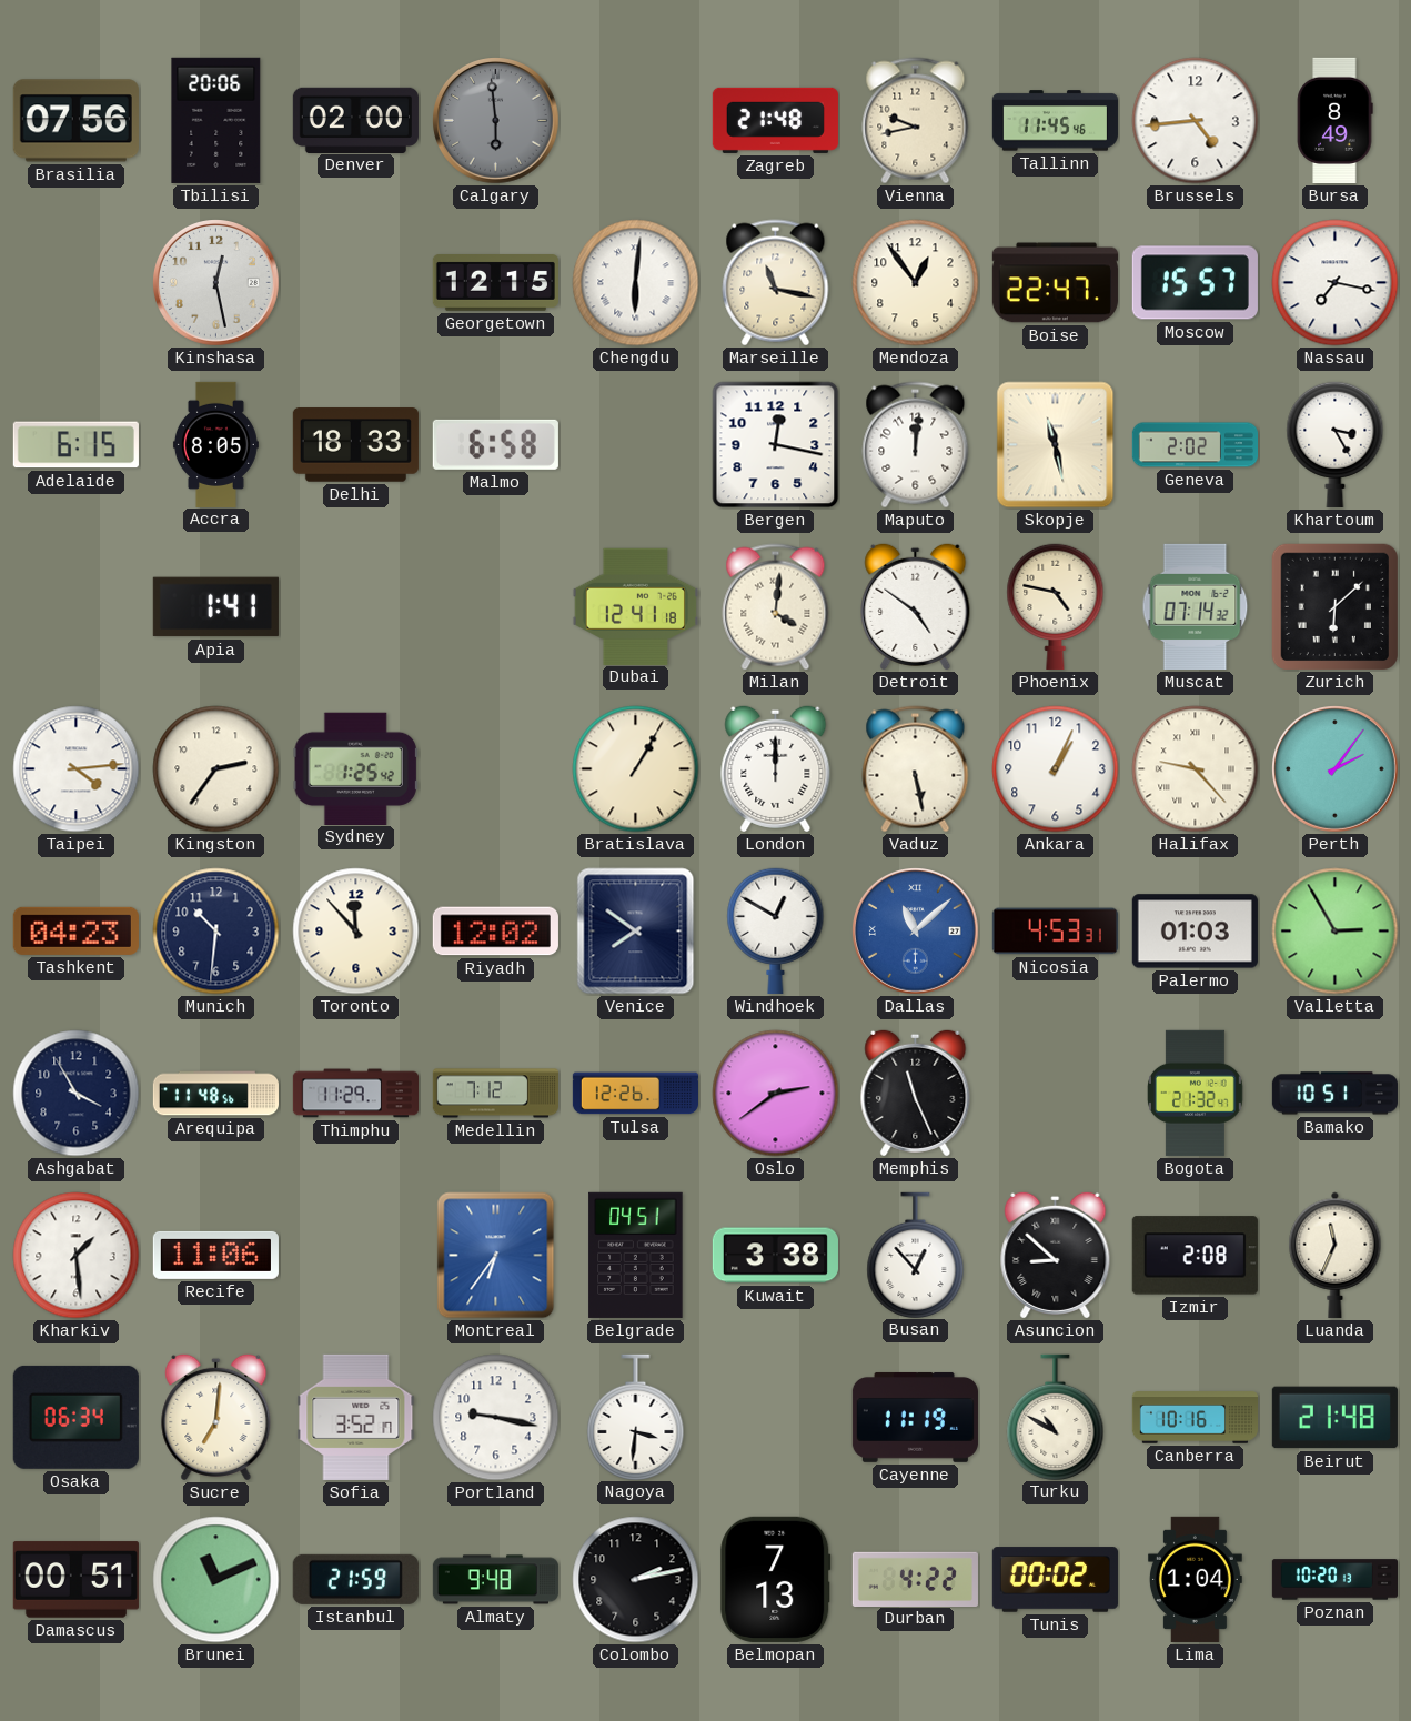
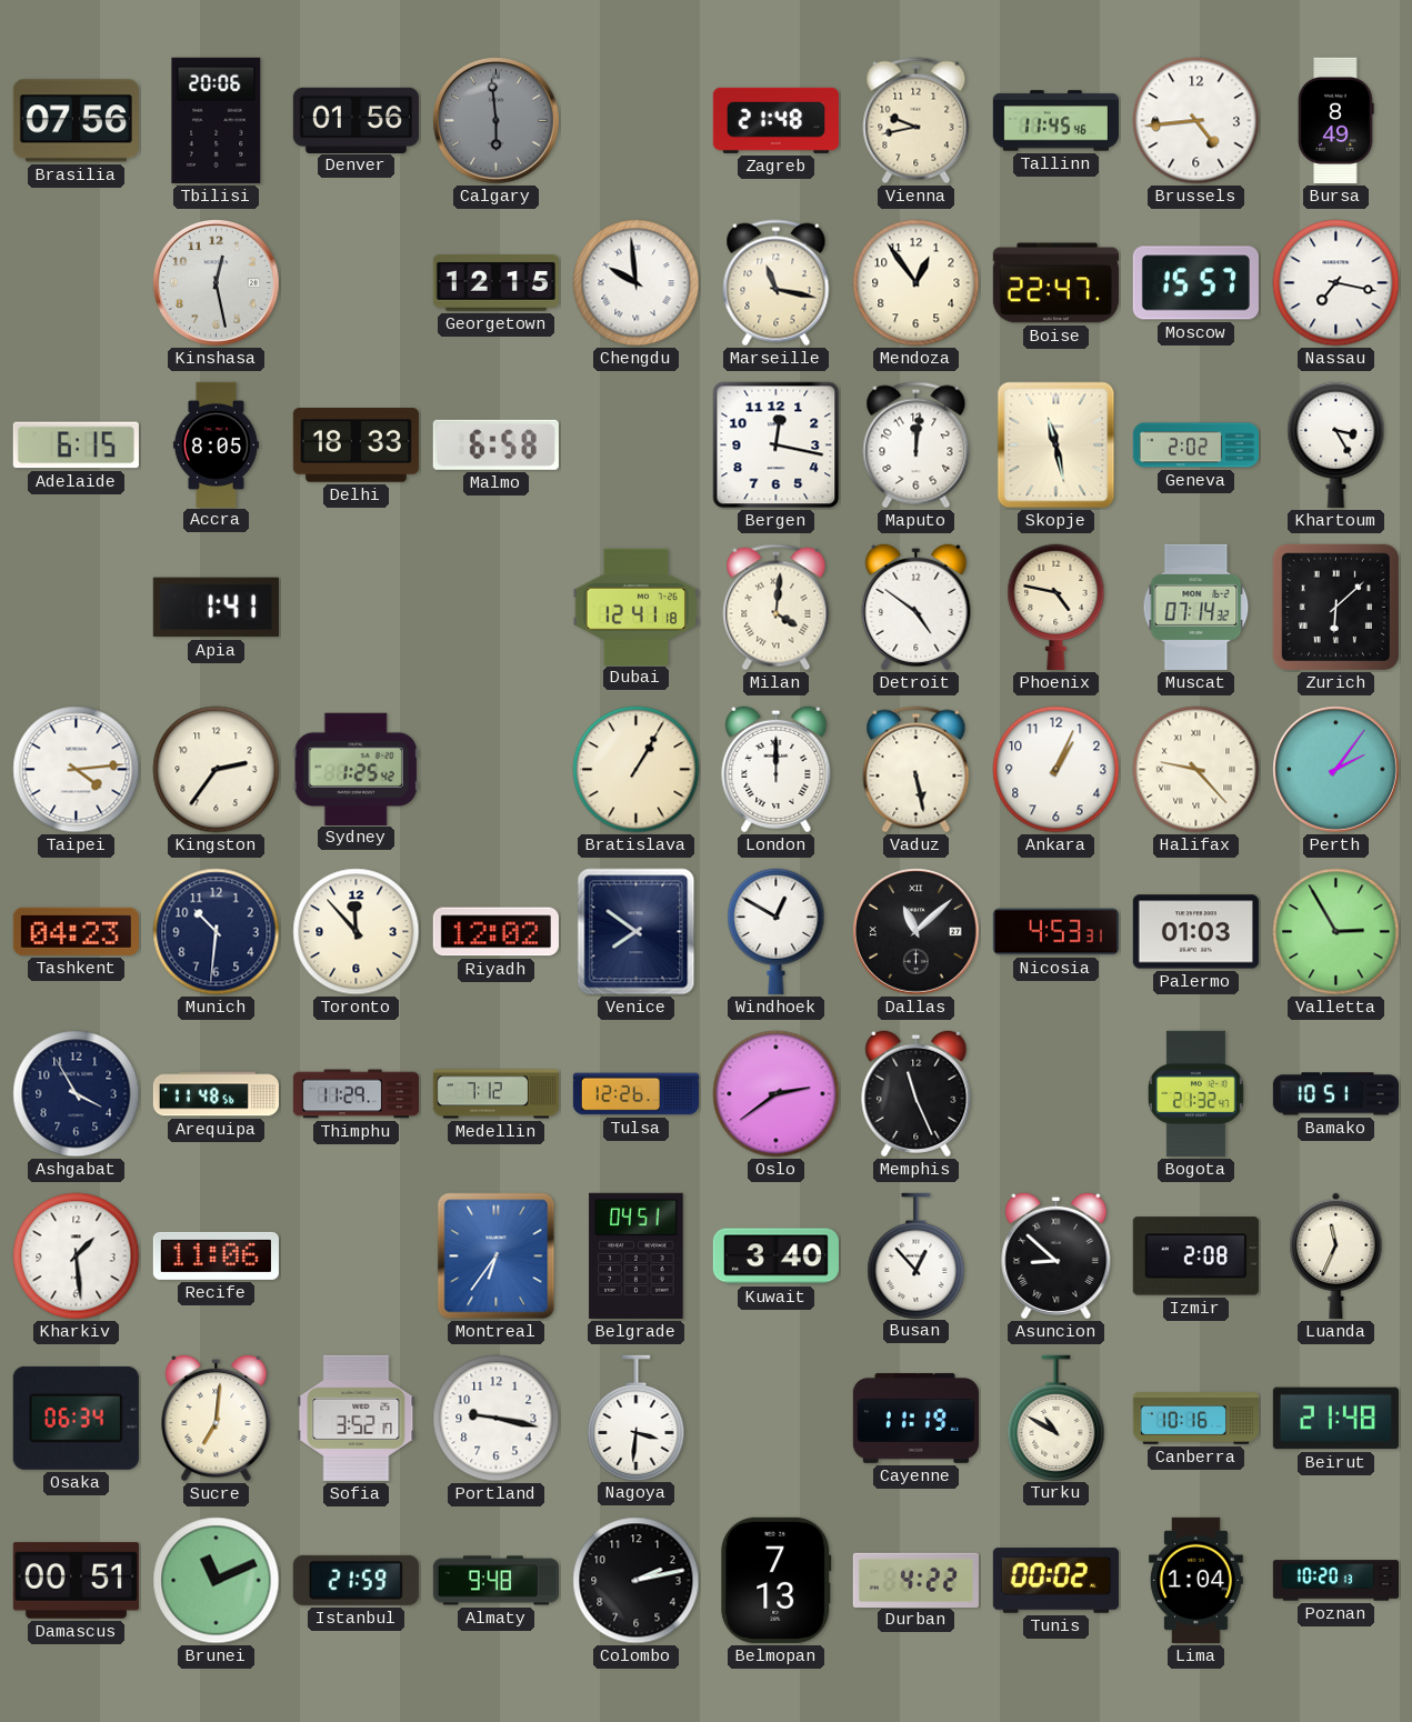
Denver: 02:00 -> 01:56 (355, 120)
Chengdu: 6:01 -> 9:59 (637, 283)
Dallas dial: blue -> black (917, 932)
Kuwait: 3:38 -> 3:40 (775, 1257)
